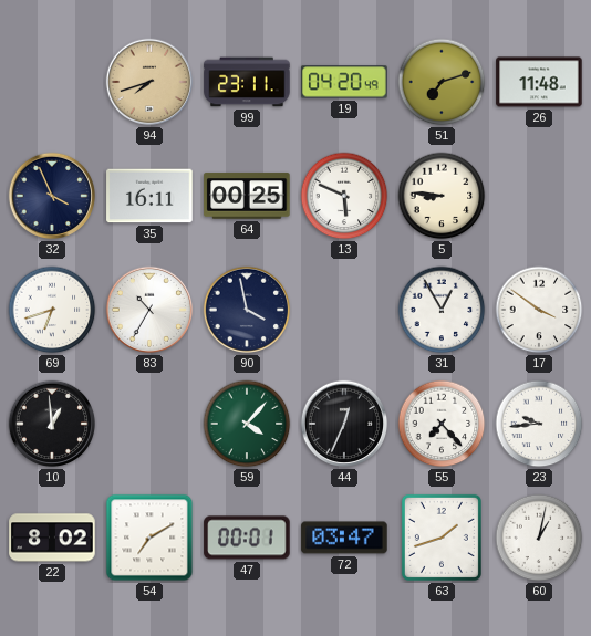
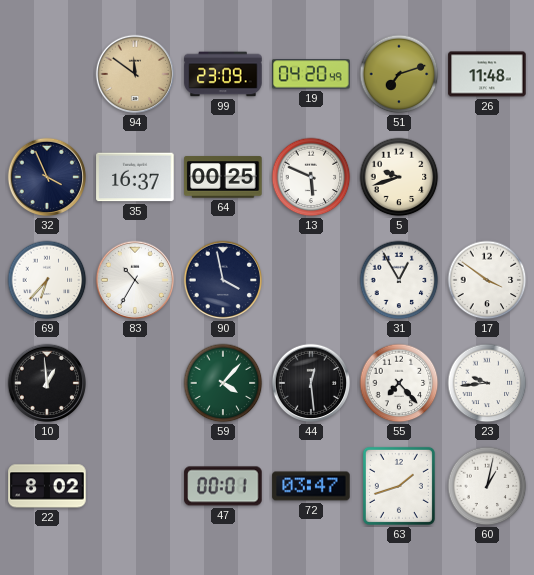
94: 7:42 -> 11:51 (135, 74)
99: 23:11 -> 23:09 (223, 74)
35: 16:11 -> 16:37 (135, 177)
5: 8:46 -> 9:42 (399, 177)
69: 6:42 -> 6:37 (47, 280)
44: 12:34 -> 12:29 (311, 383)
54: 7:10 -> none (149, 538)
